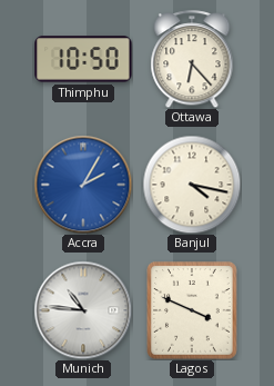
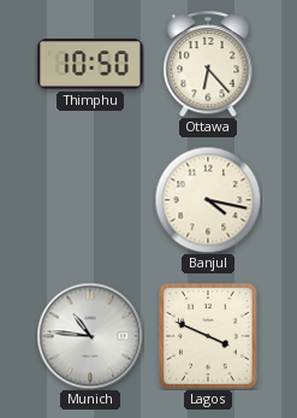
Accra: 2:05 -> none (83, 185)
